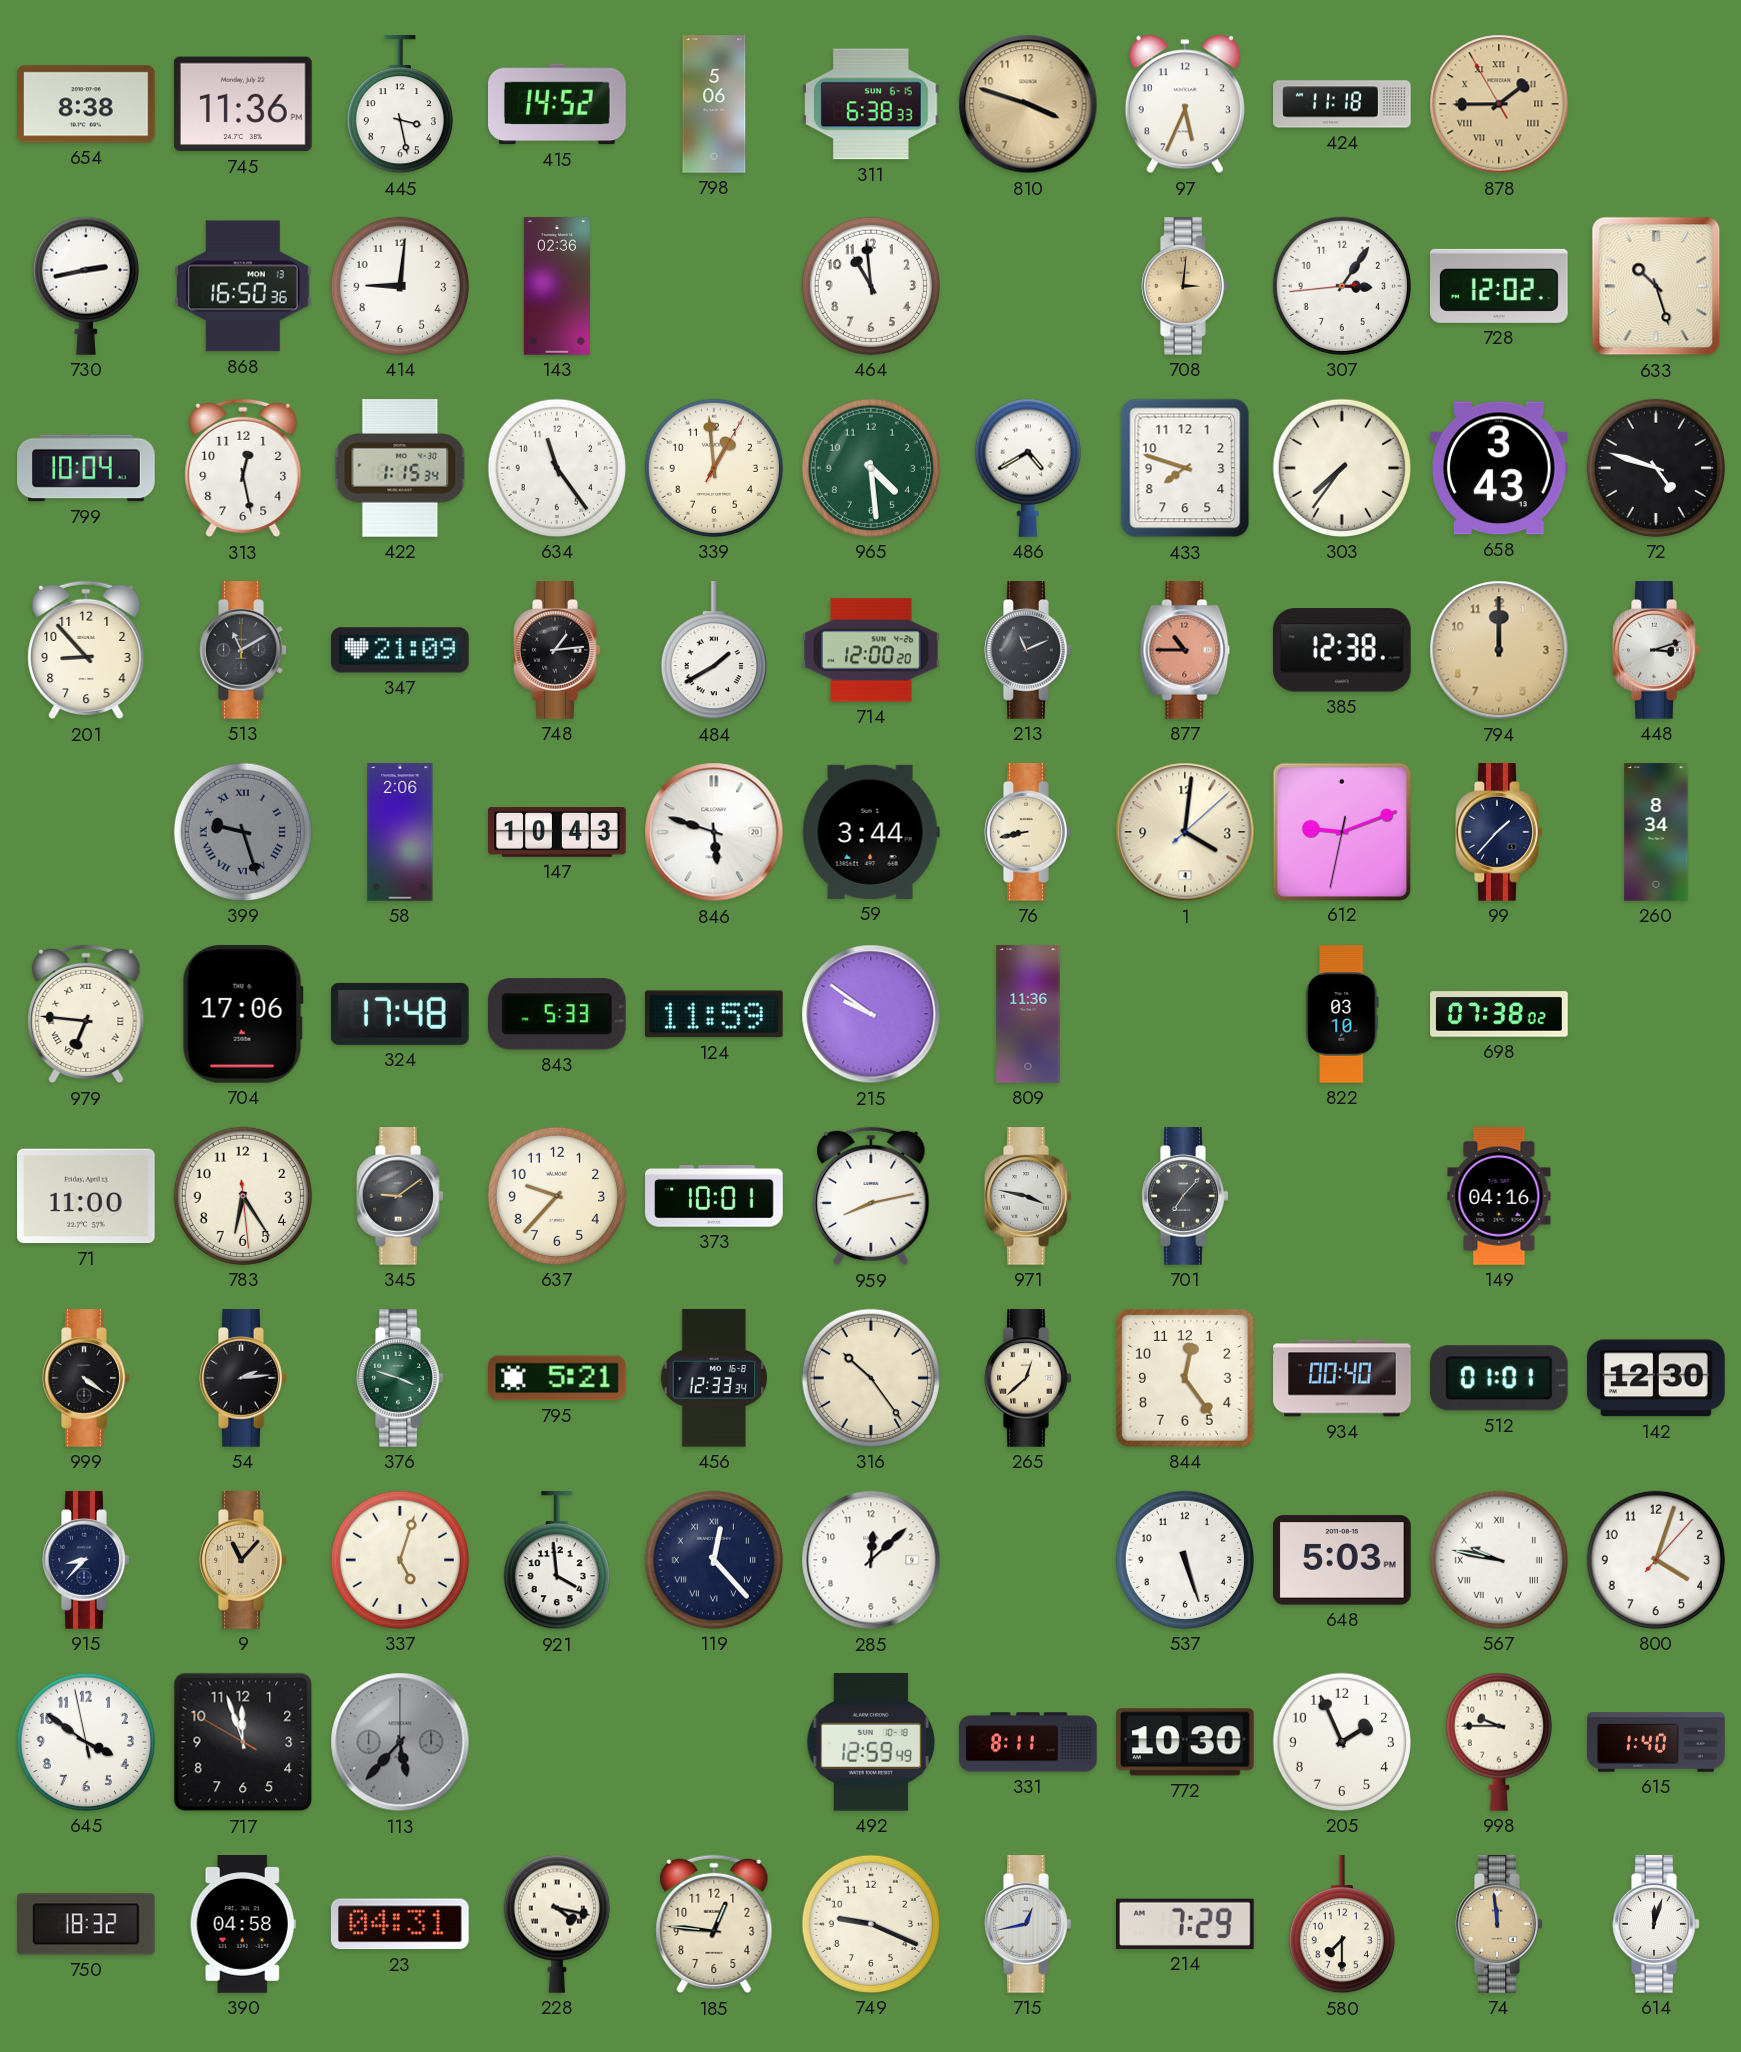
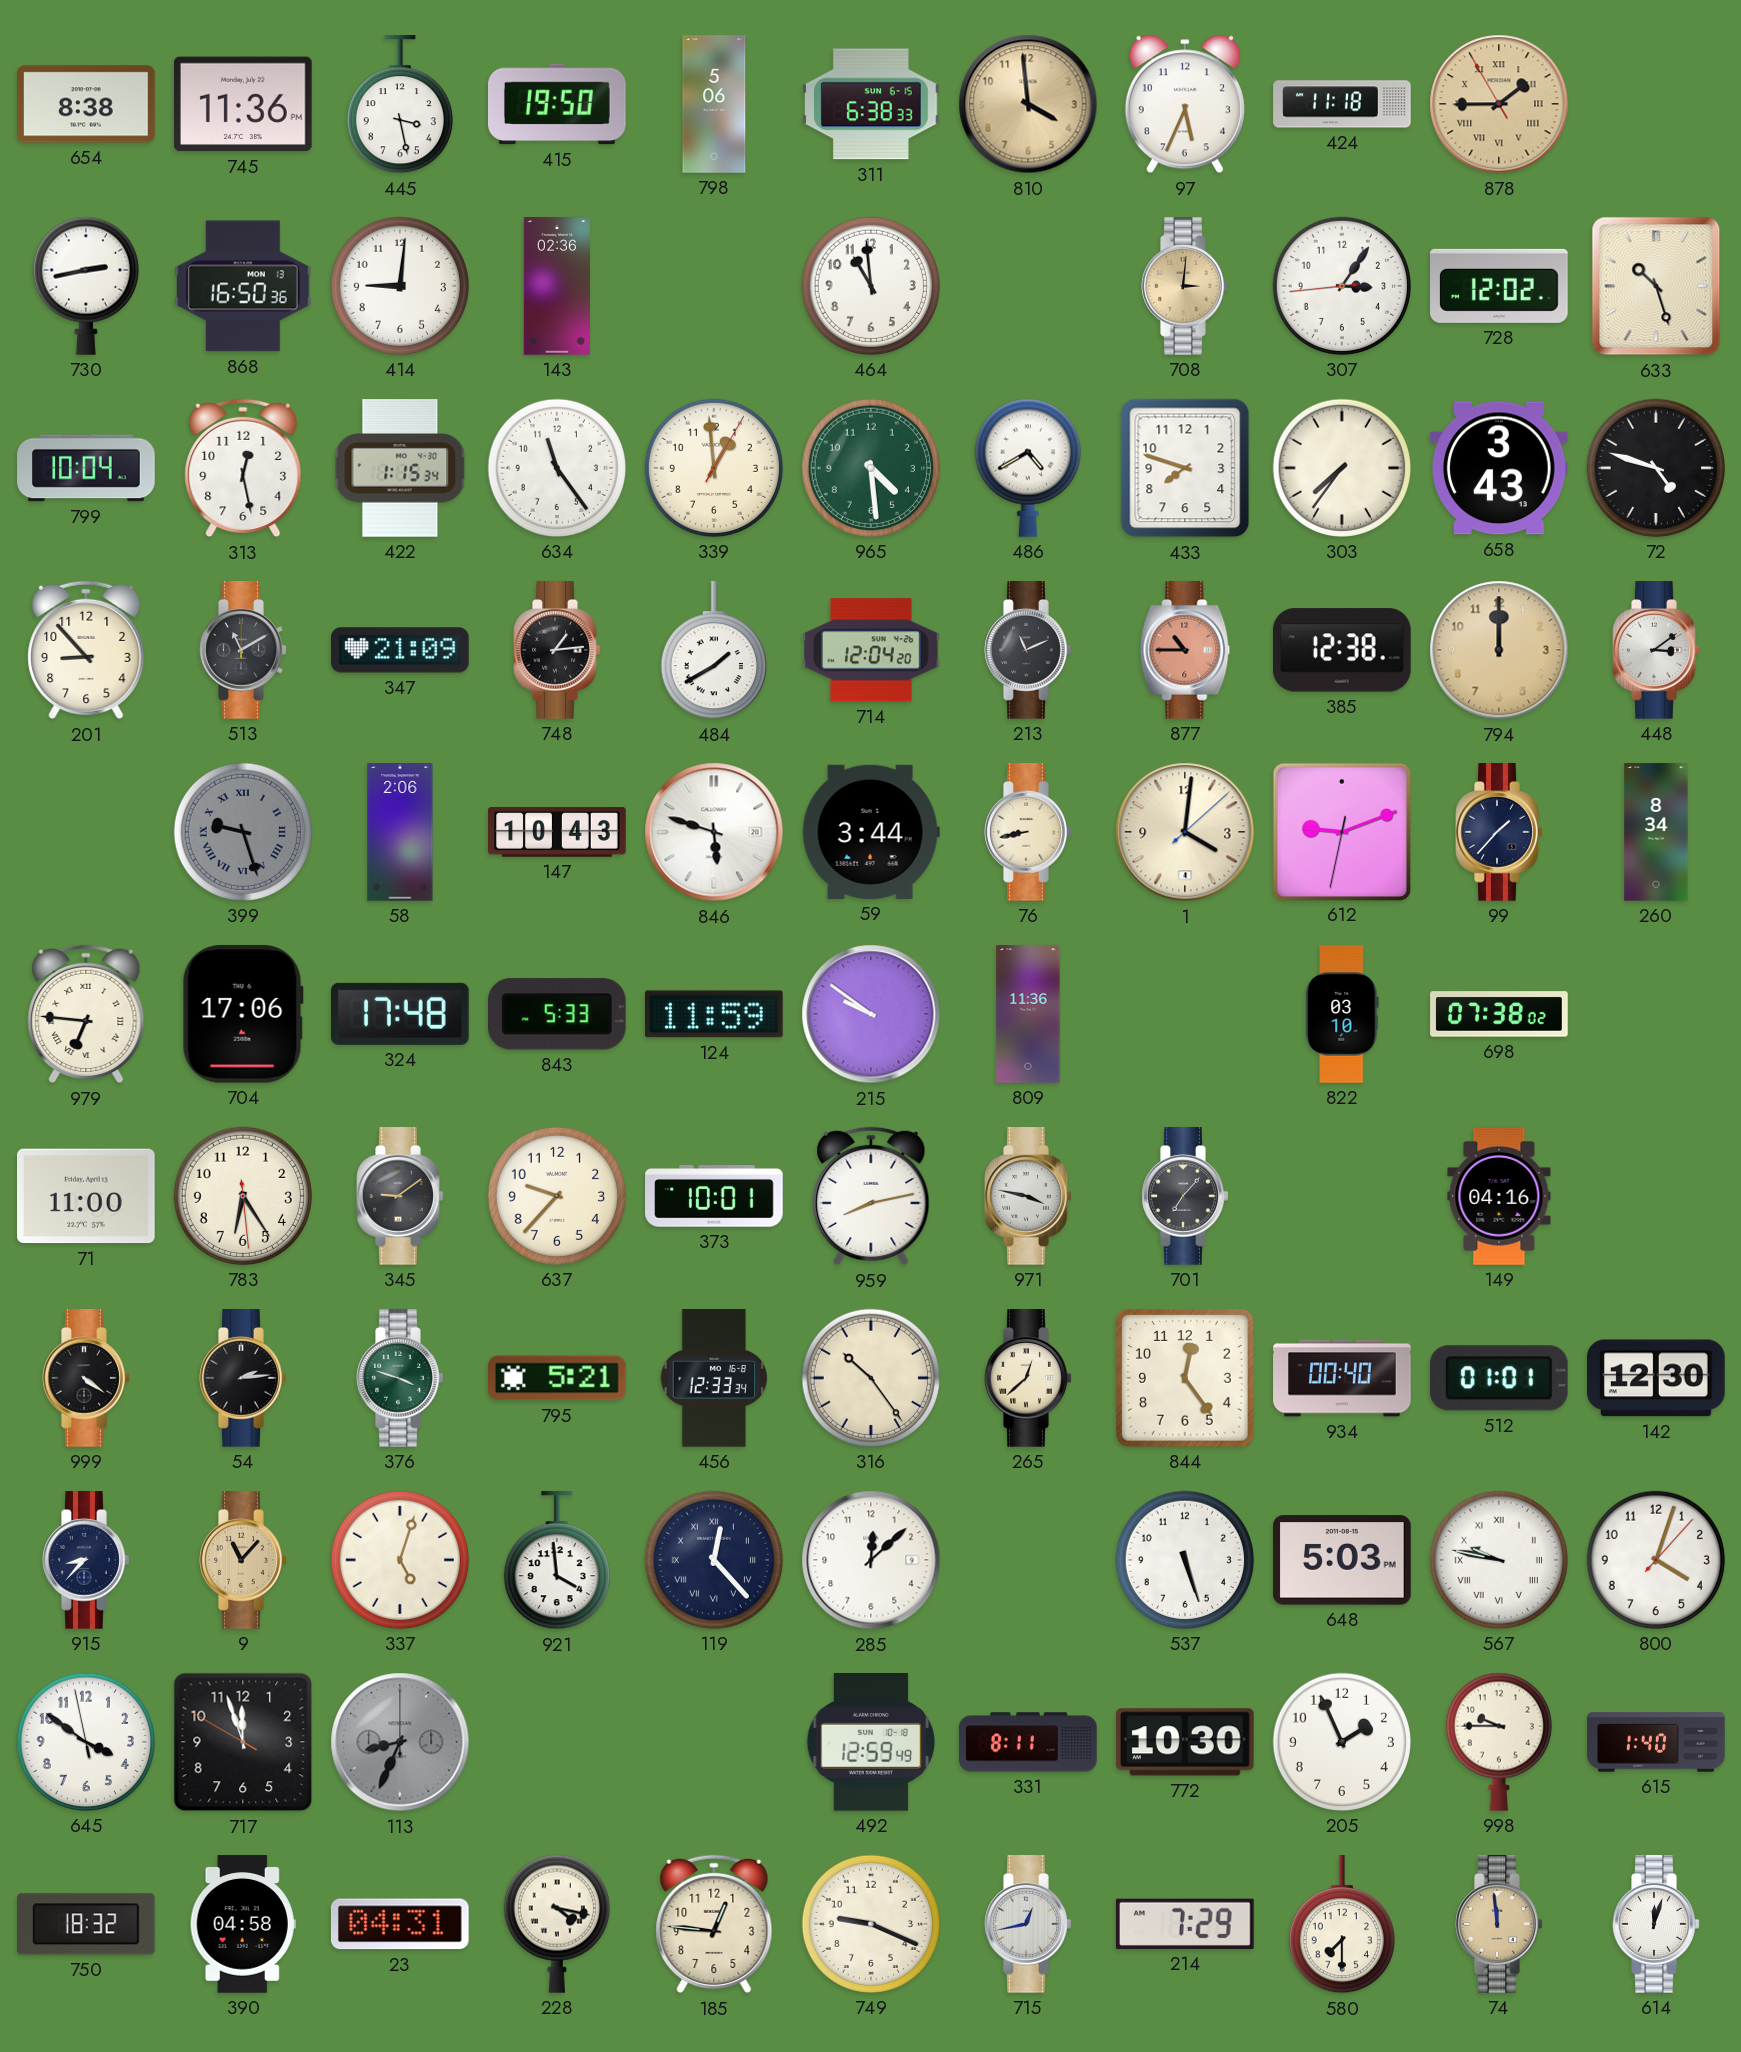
415: 14:52 -> 19:50 (558, 104)
810: 3:48 -> 3:59 (1028, 104)
714: 12:00 -> 12:04 (871, 650)
448: 3:12 -> 3:09 (1656, 650)
113: 5:37 -> 8:34 (400, 1742)
